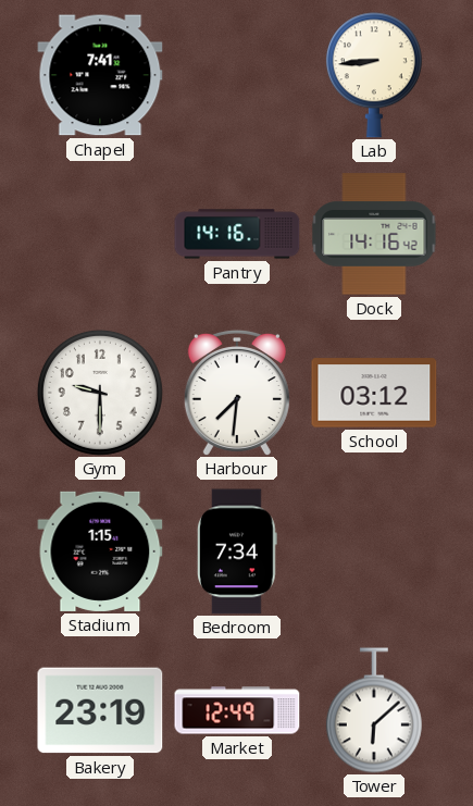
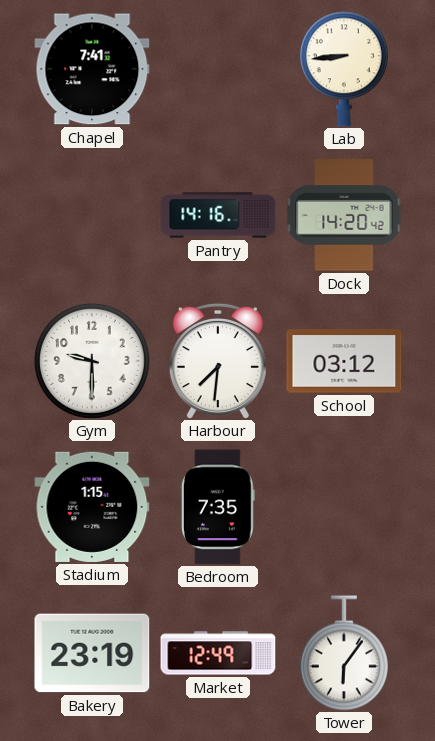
Dock: 14:16 -> 14:20 (344, 215)
Bedroom: 7:34 -> 7:35 (218, 507)
Tower: 6:08 -> 6:06 (344, 653)
